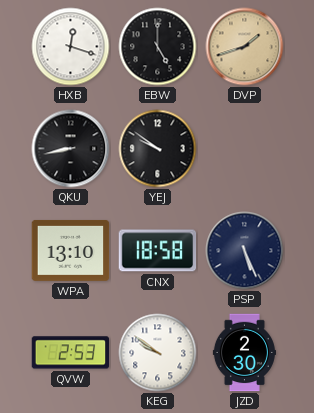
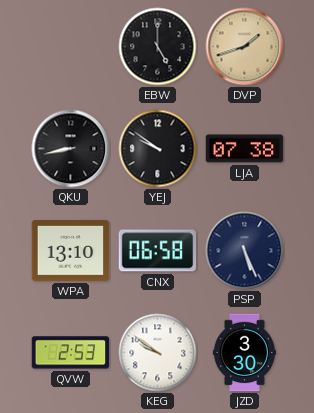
HXB: 12:18 -> none (71, 47)
LJA: none -> 07:38 (245, 149)
CNX: 18:58 -> 06:58 (158, 251)
JZD: 2:30 -> 3:30 (244, 353)
